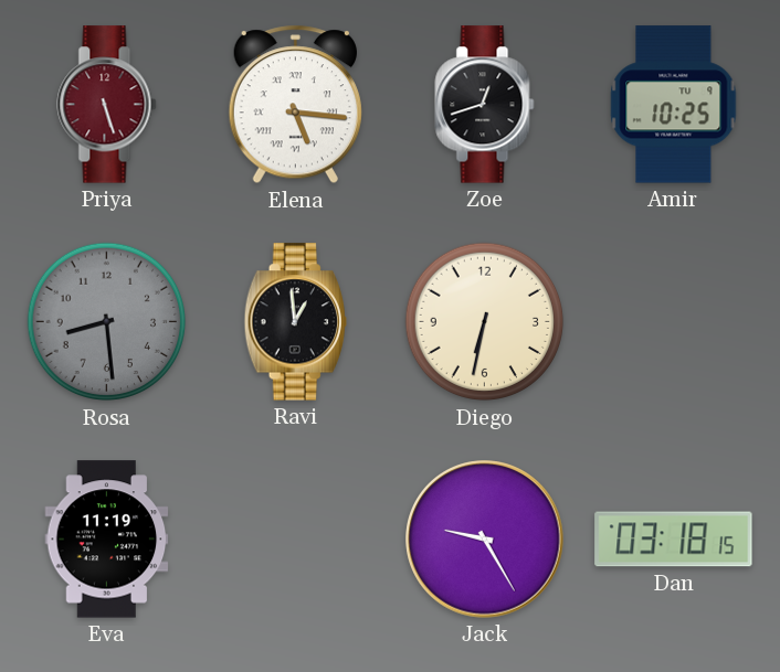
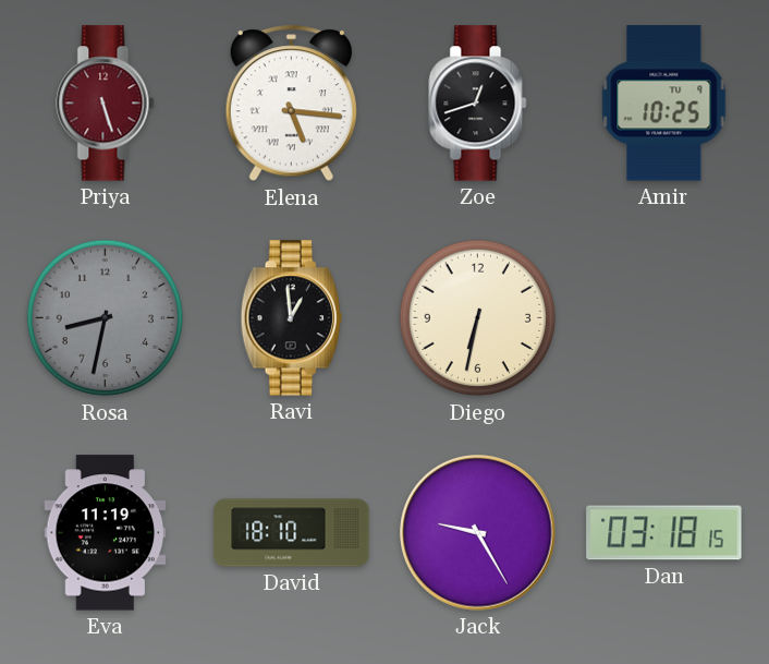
Rosa: 8:29 -> 8:32 (106, 318)
David: none -> 18:10 (292, 533)
